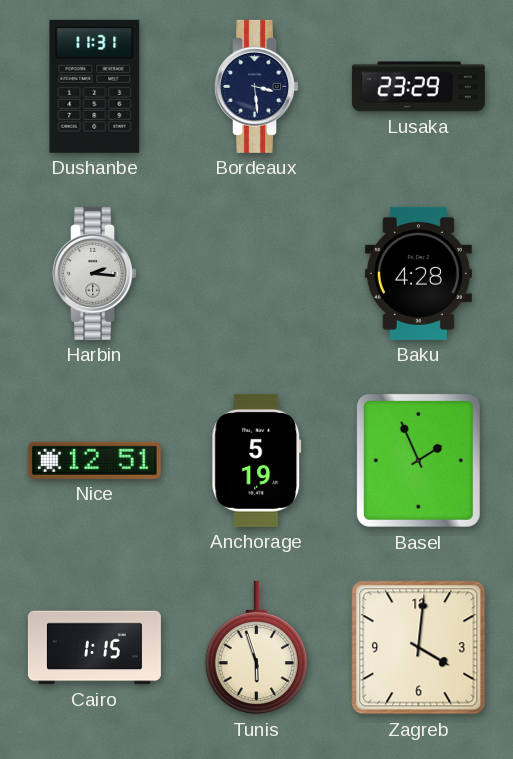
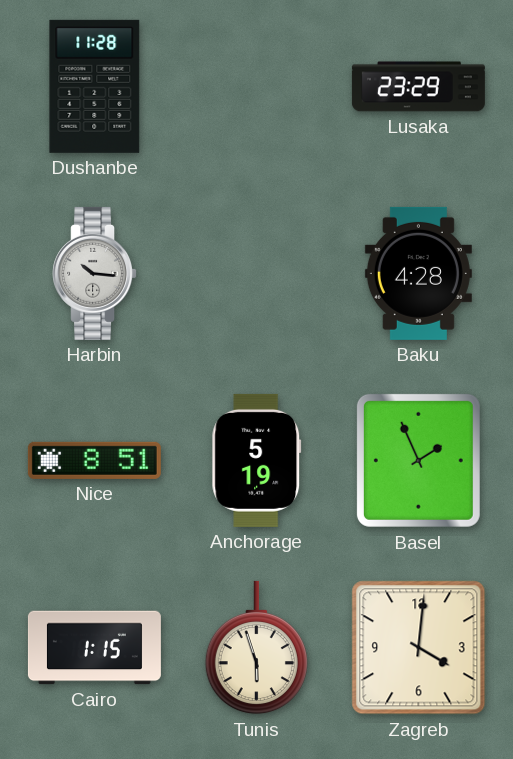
Dushanbe: 11:31 -> 11:28 (95, 86)
Bordeaux: 3:29 -> none (257, 86)
Harbin: 2:16 -> 10:16 (95, 273)
Nice: 12:51 -> 8:51 (94, 460)
